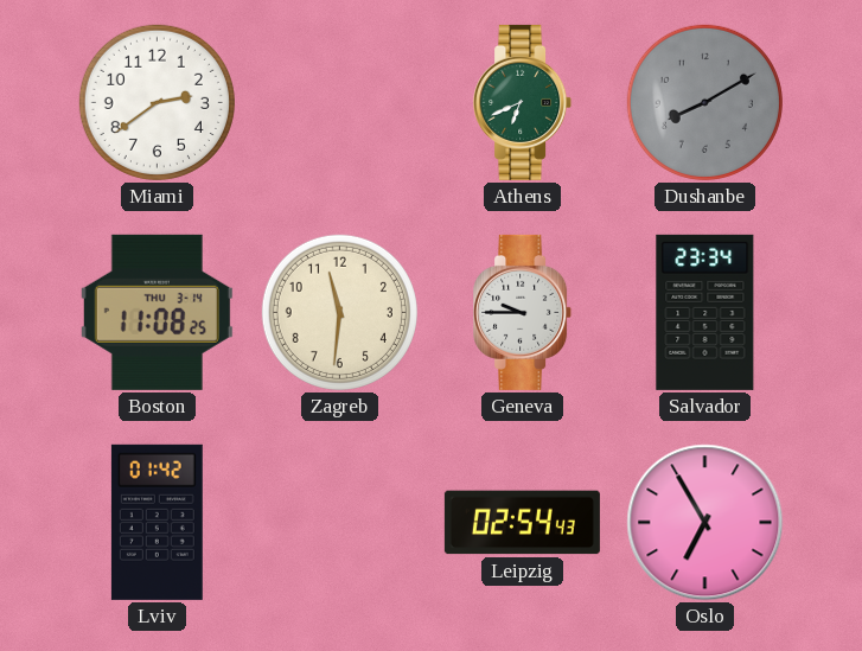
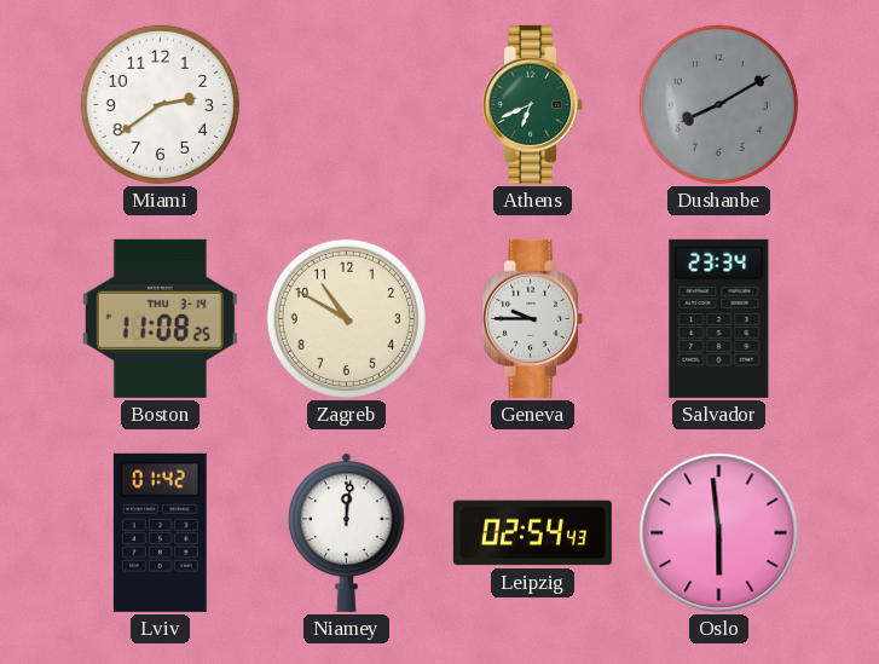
Zagreb: 11:31 -> 10:50 (346, 318)
Niamey: none -> 12:01 (347, 532)
Oslo: 6:55 -> 5:59 (719, 533)
